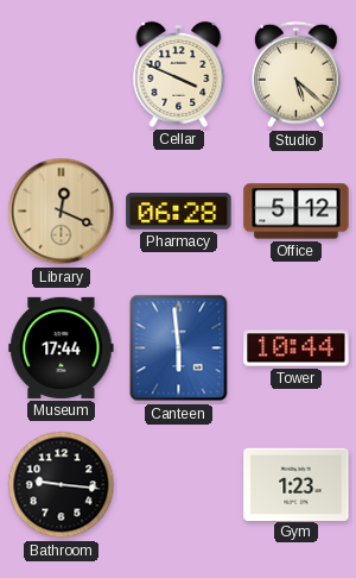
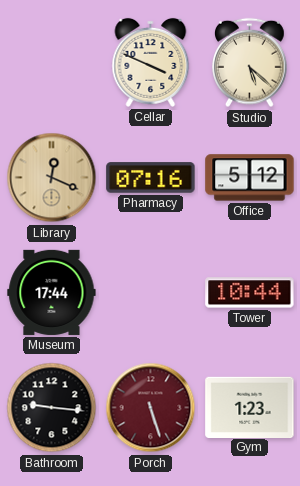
Pharmacy: 06:28 -> 07:16 (151, 178)
Canteen: 5:59 -> none (179, 348)
Porch: none -> 5:27 (151, 408)
